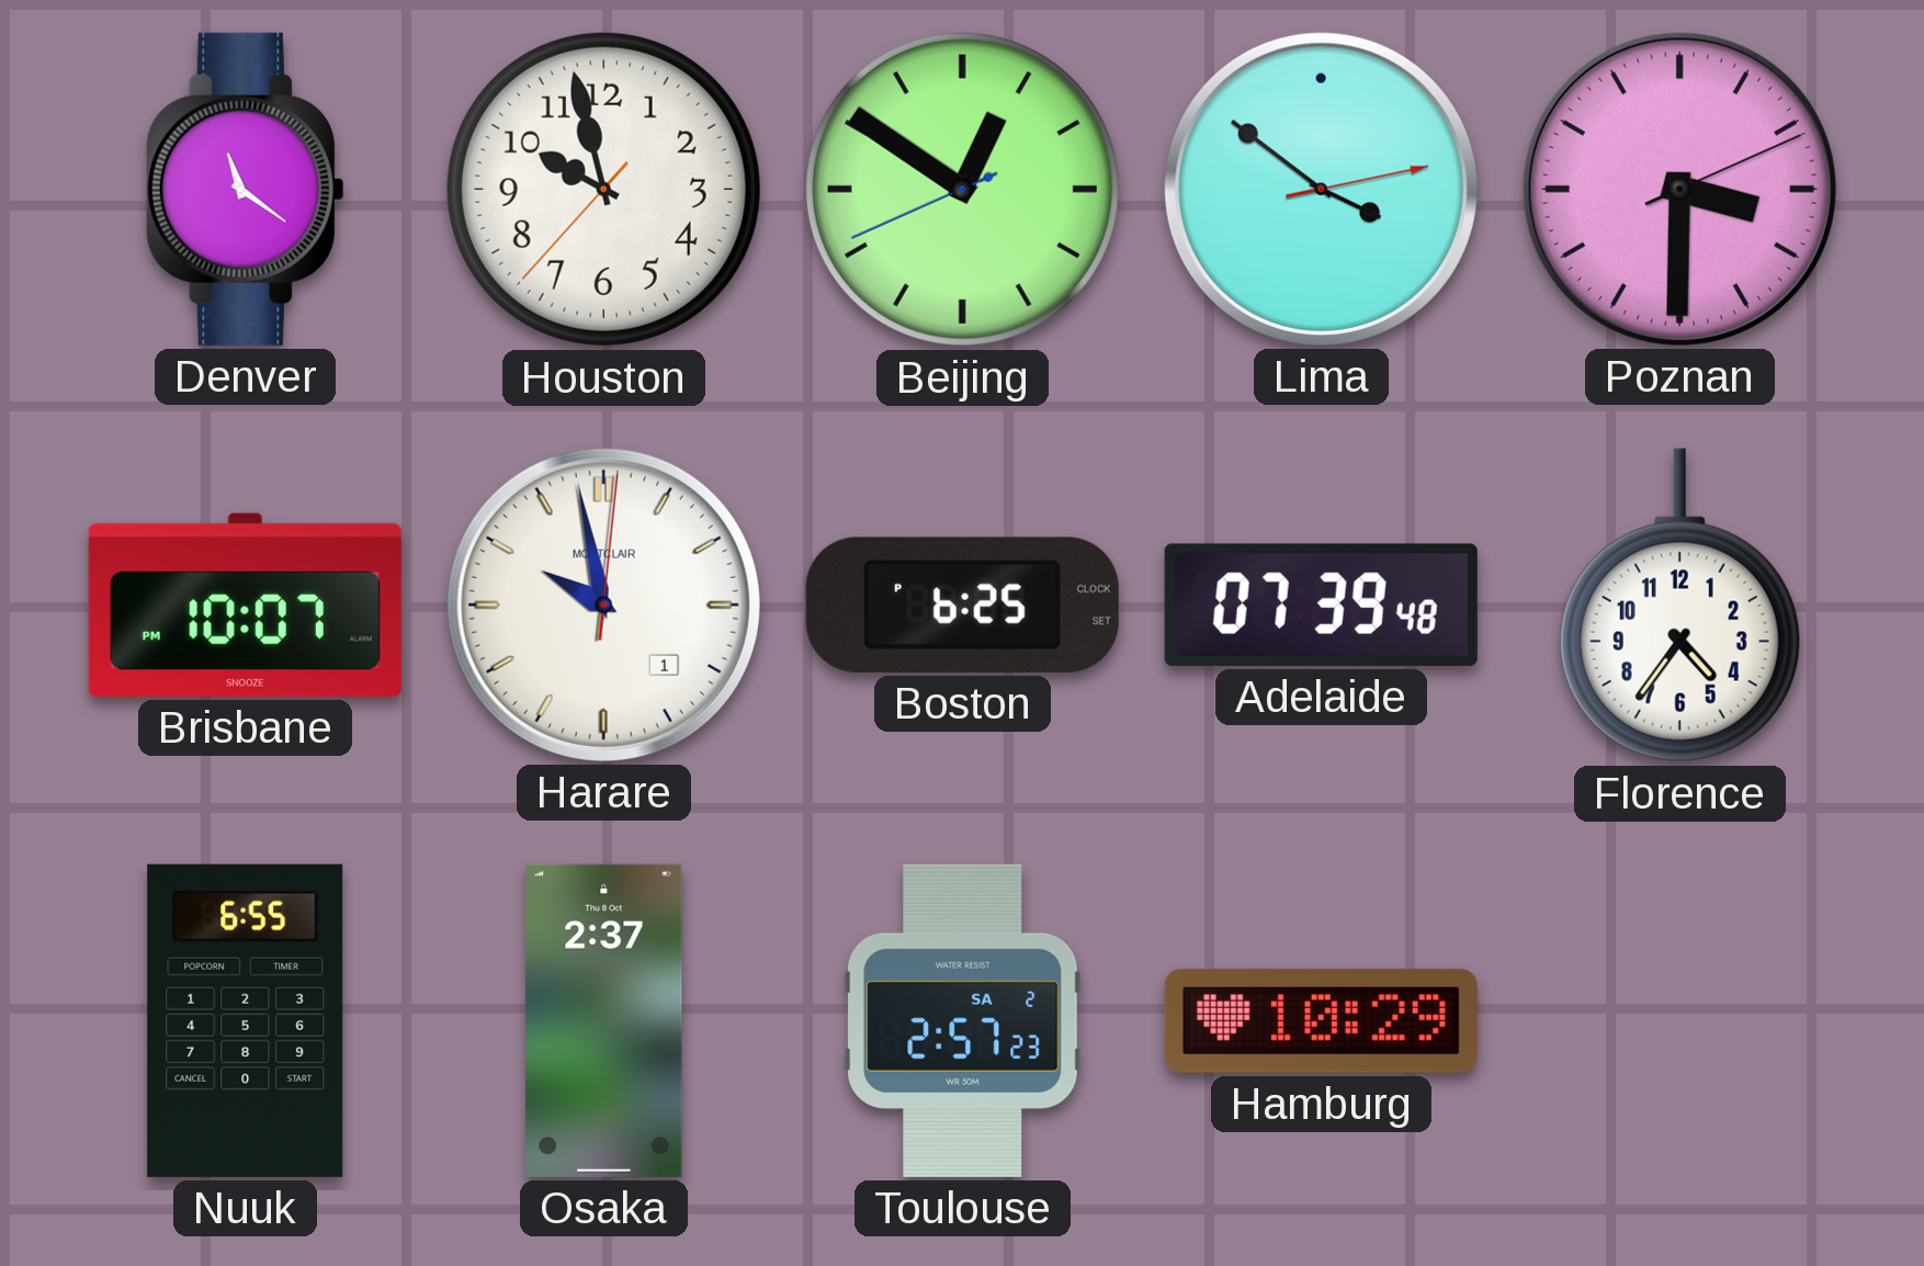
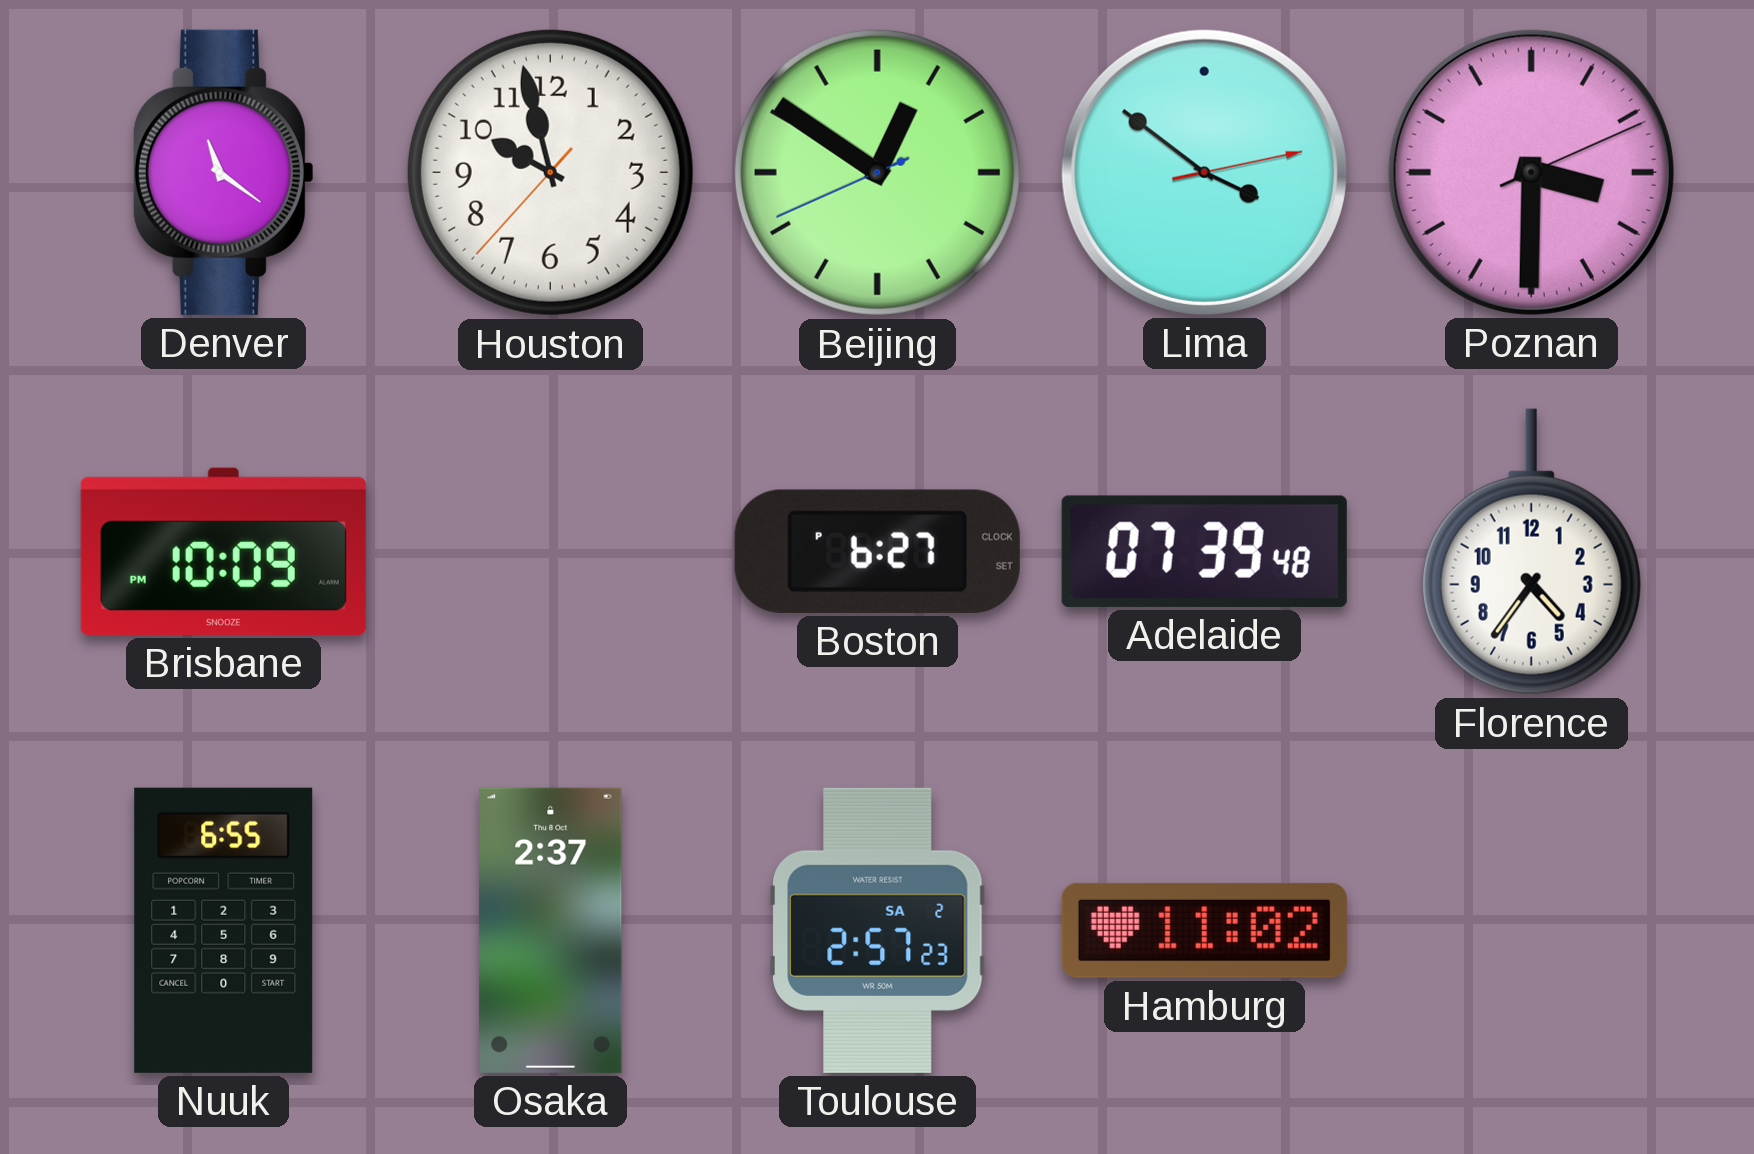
Brisbane: 10:07 -> 10:09 (223, 551)
Harare: 9:58 -> none (603, 604)
Boston: 6:25 -> 6:27 (877, 551)
Hamburg: 10:29 -> 11:02 (1204, 930)
